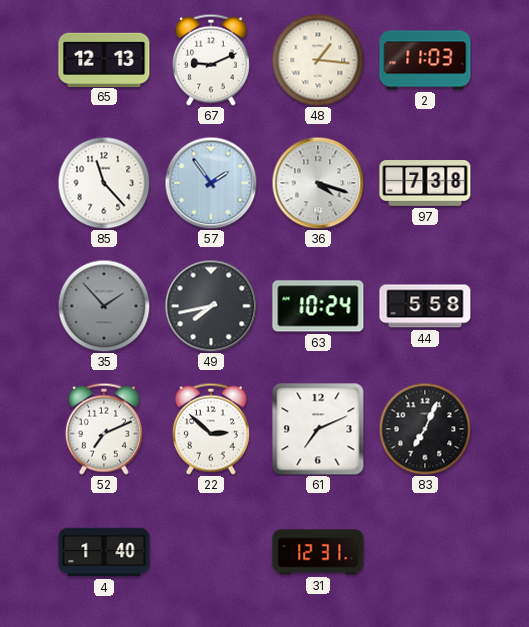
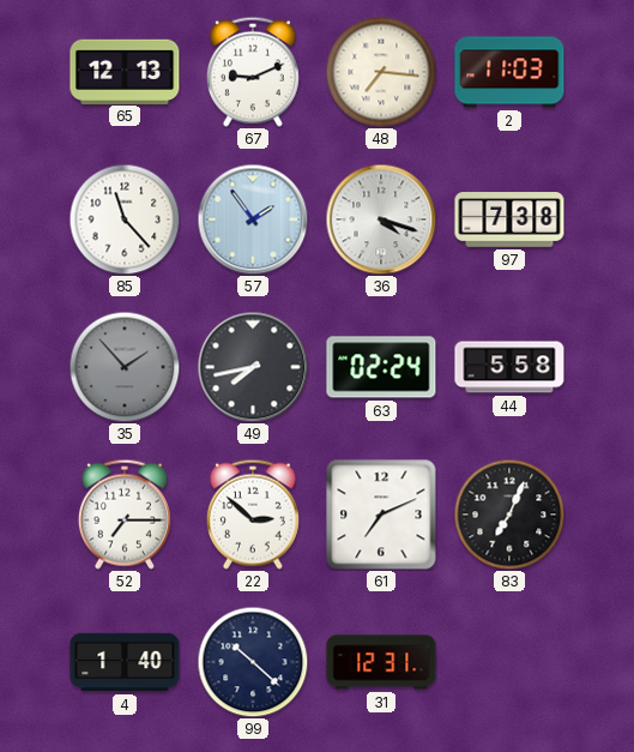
48: 1:16 -> 7:16 (381, 72)
63: 10:24 -> 02:24 (381, 367)
52: 7:11 -> 7:15 (125, 515)
99: none -> 10:22 (253, 662)
